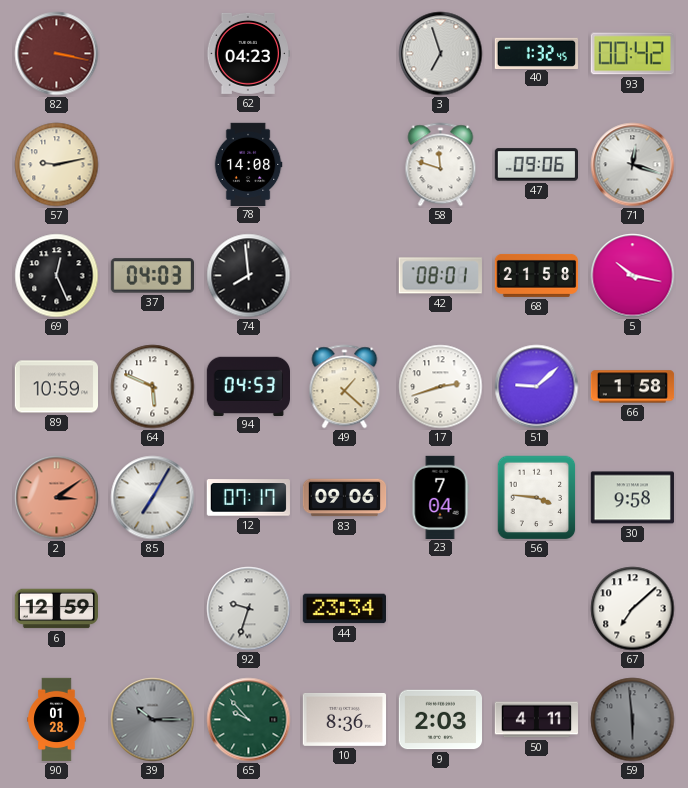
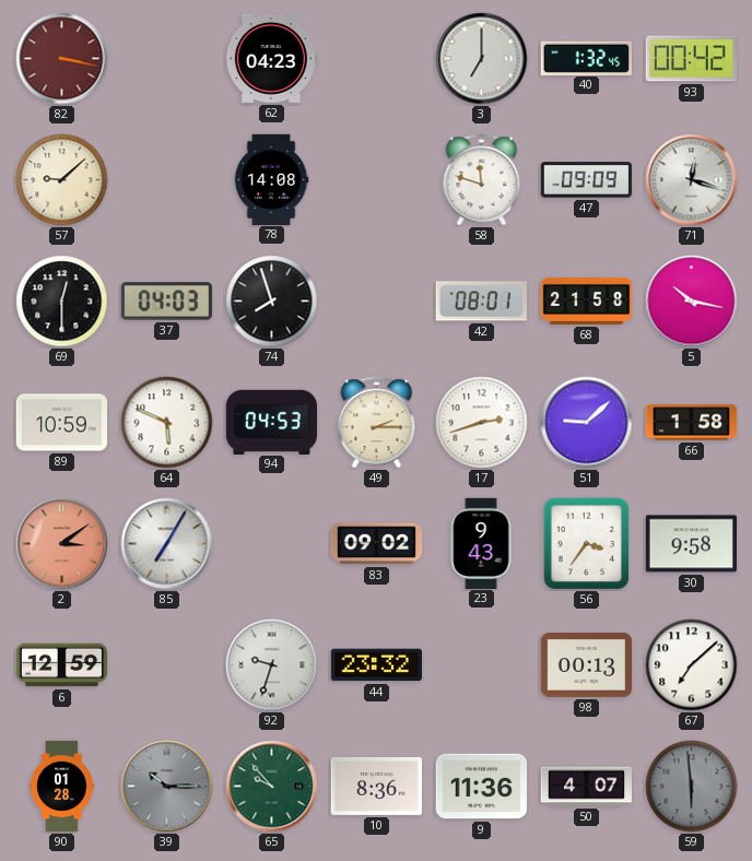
3: 6:57 -> 7:00 (482, 59)
57: 9:13 -> 9:08 (62, 180)
47: 09:06 -> 09:09 (586, 180)
69: 12:26 -> 12:30 (62, 302)
74: 7:59 -> 7:57 (272, 302)
49: 1:22 -> 2:15 (377, 423)
12: 07:17 -> none (248, 498)
83: 09:06 -> 09:02 (377, 544)
23: 7:04 -> 9:43 (481, 543)
56: 3:46 -> 3:36 (587, 544)
44: 23:34 -> 23:32 (376, 665)
98: none -> 00:13 (586, 665)
9: 2:03 -> 11:36 (481, 787)
50: 4:11 -> 4:07 (587, 787)
